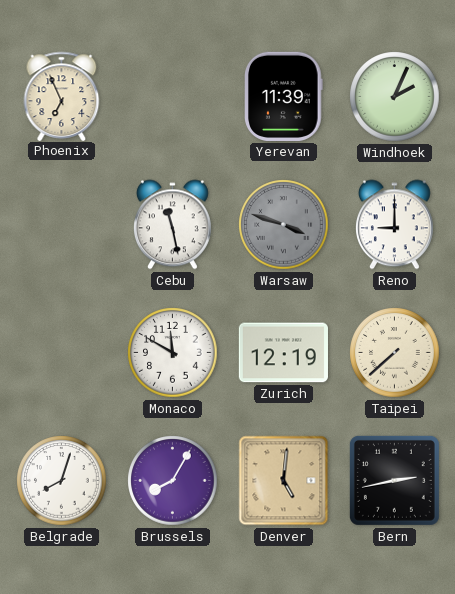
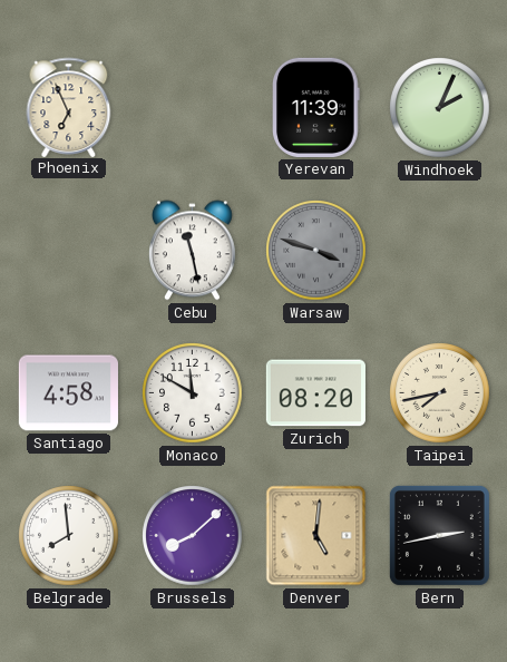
Reno: 9:00 -> none (394, 225)
Santiago: none -> 4:58 (68, 393)
Zurich: 12:19 -> 08:20 (315, 393)
Taipei: 7:38 -> 7:43 (440, 393)
Belgrade: 8:03 -> 7:59 (69, 536)
Brussels: 8:05 -> 8:08 (193, 536)
